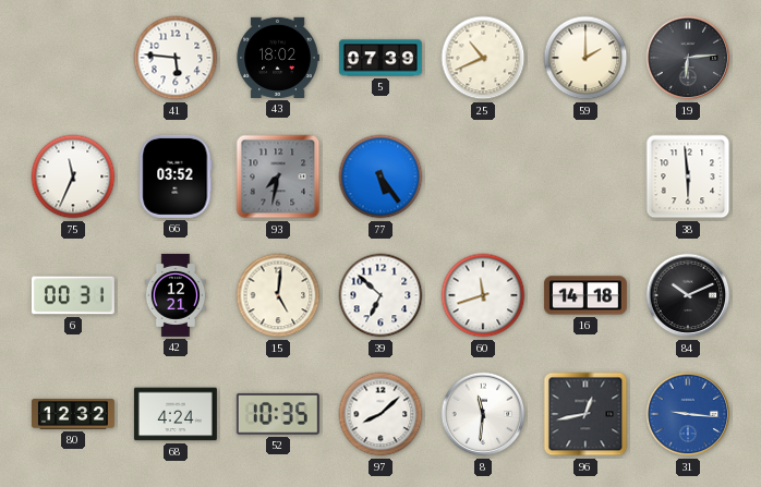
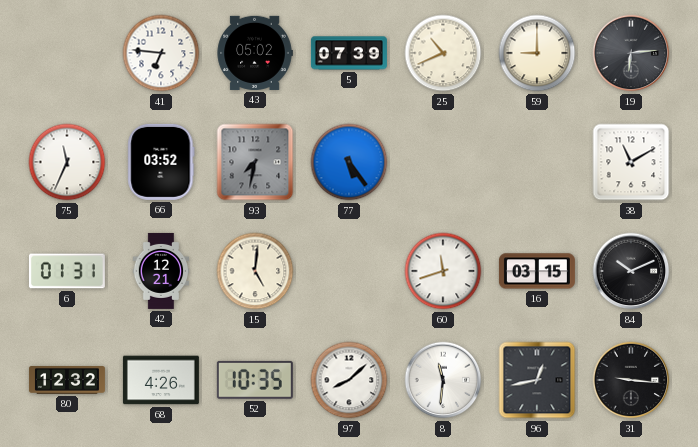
41: 5:46 -> 6:46 (161, 53)
43: 18:02 -> 05:02 (255, 53)
59: 2:00 -> 9:00 (537, 53)
38: 5:59 -> 11:10 (631, 162)
6: 00:31 -> 01:31 (67, 271)
39: 6:52 -> none (380, 295)
16: 14:18 -> 03:15 (537, 271)
68: 4:24 -> 4:26 (161, 380)
31 dial: blue -> black (631, 380)
